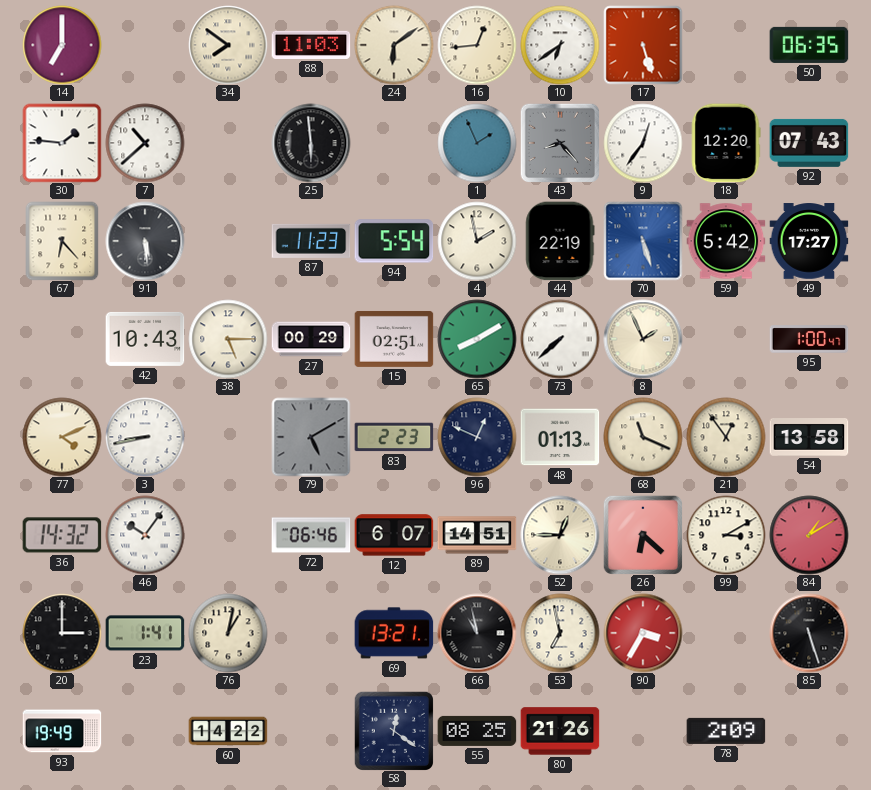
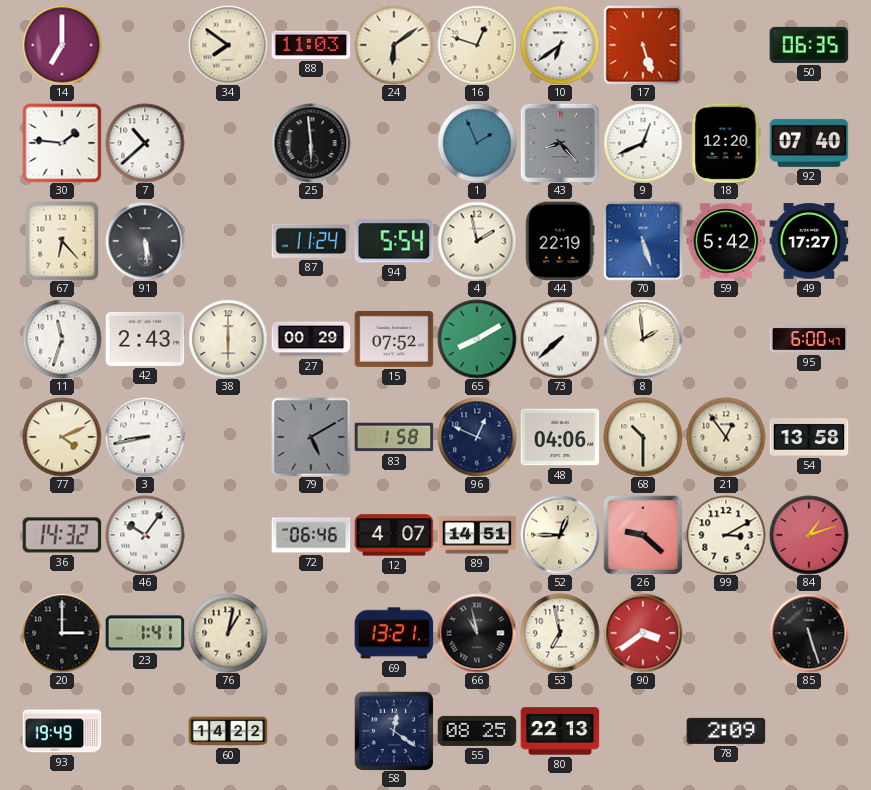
16: 12:44 -> 12:48 (477, 45)
9: 12:36 -> 12:41 (643, 143)
92: 07:43 -> 07:40 (809, 143)
87: 11:23 -> 11:24 (311, 241)
11: none -> 11:33 (62, 339)
42: 10:43 -> 2:43 (145, 339)
38: 5:15 -> 6:00 (228, 339)
15: 02:51 -> 07:52 (394, 339)
8: 1:56 -> 1:59 (643, 339)
95: 1:00 -> 6:00 (809, 339)
83: 2:23 -> 1:58 (394, 437)
48: 01:13 -> 04:06 (560, 437)
68: 11:19 -> 10:30 (643, 437)
12: 6:07 -> 4:07 (394, 535)
26: 6:22 -> 9:22 (643, 535)
84: 1:10 -> 1:12 (809, 535)
90: 3:35 -> 3:39 (643, 633)
80: 21:26 -> 22:13 (560, 731)
